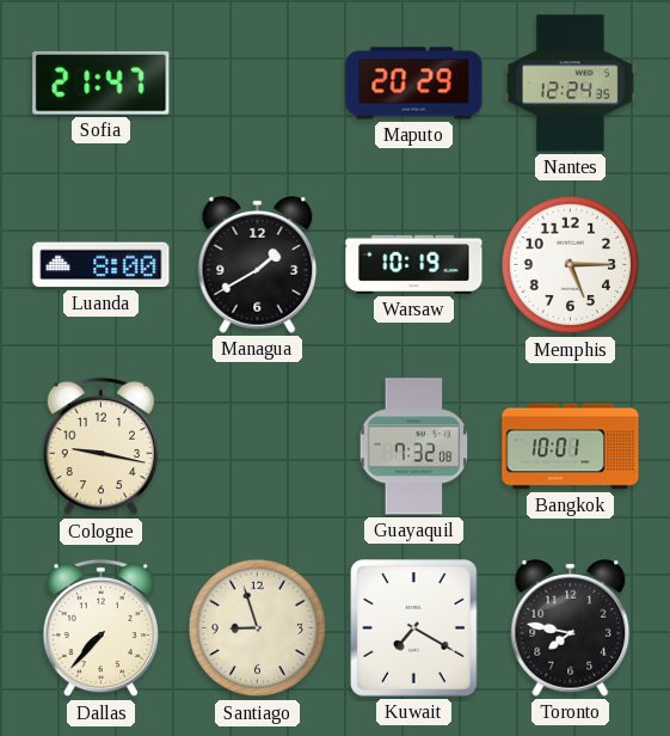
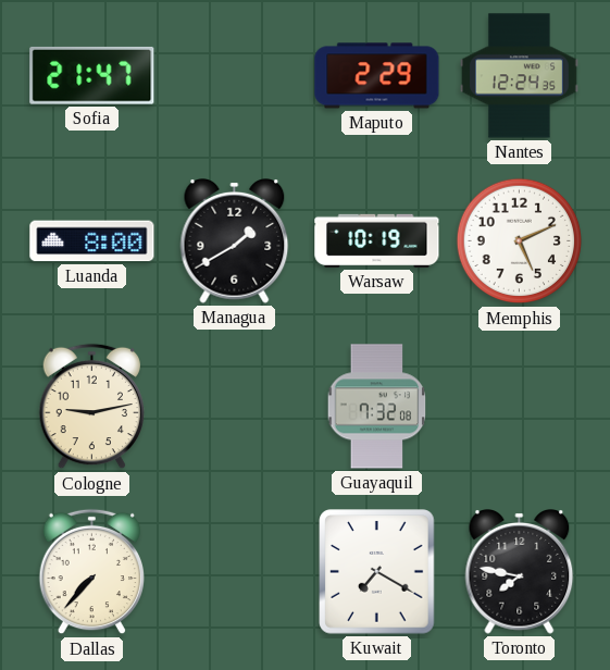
Maputo: 20:29 -> 2:29 (377, 76)
Memphis: 5:15 -> 5:11 (520, 241)
Cologne: 9:17 -> 9:13 (91, 407)
Bangkok: 10:01 -> none (571, 447)
Santiago: 8:57 -> none (258, 628)
